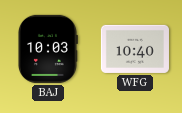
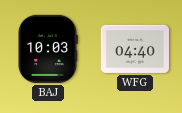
WFG: 10:40 -> 04:40 (135, 49)
